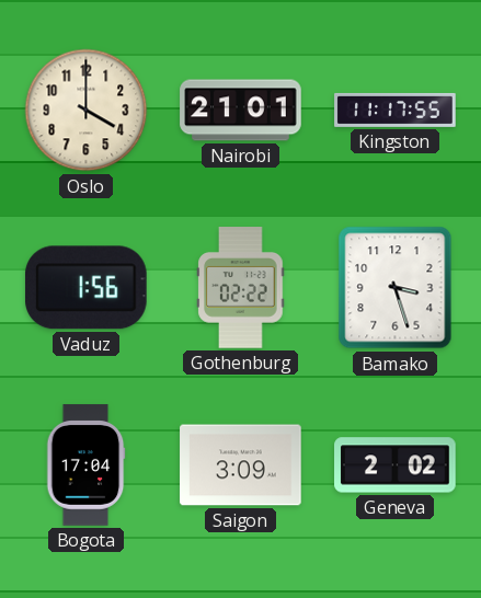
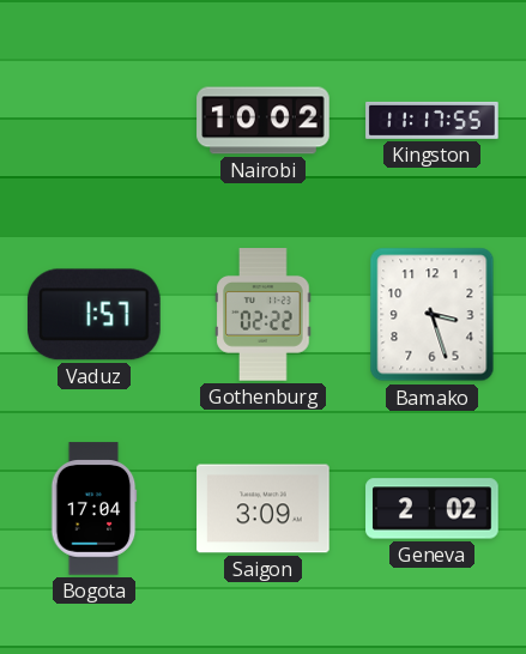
Oslo: 4:00 -> none (87, 111)
Nairobi: 21:01 -> 10:02 (264, 121)
Vaduz: 1:56 -> 1:57 (93, 315)
